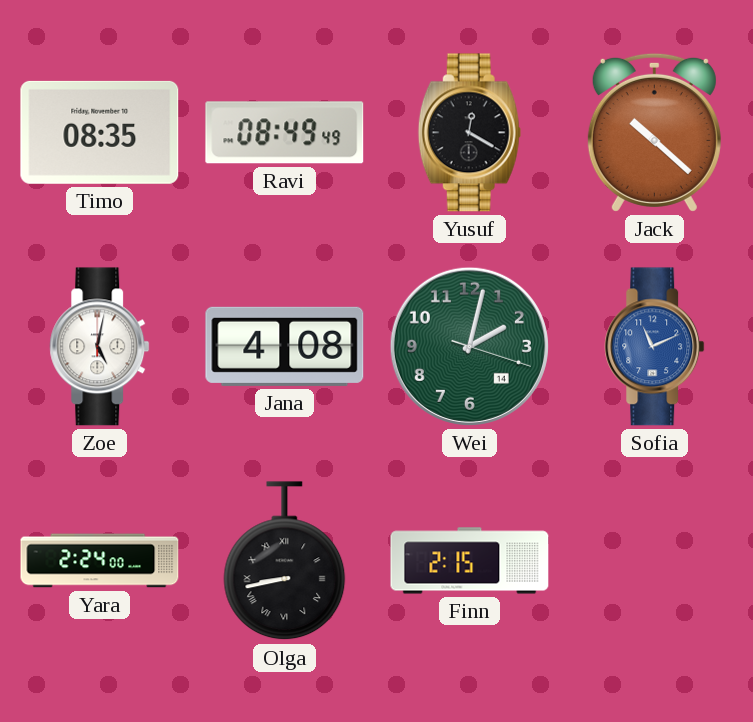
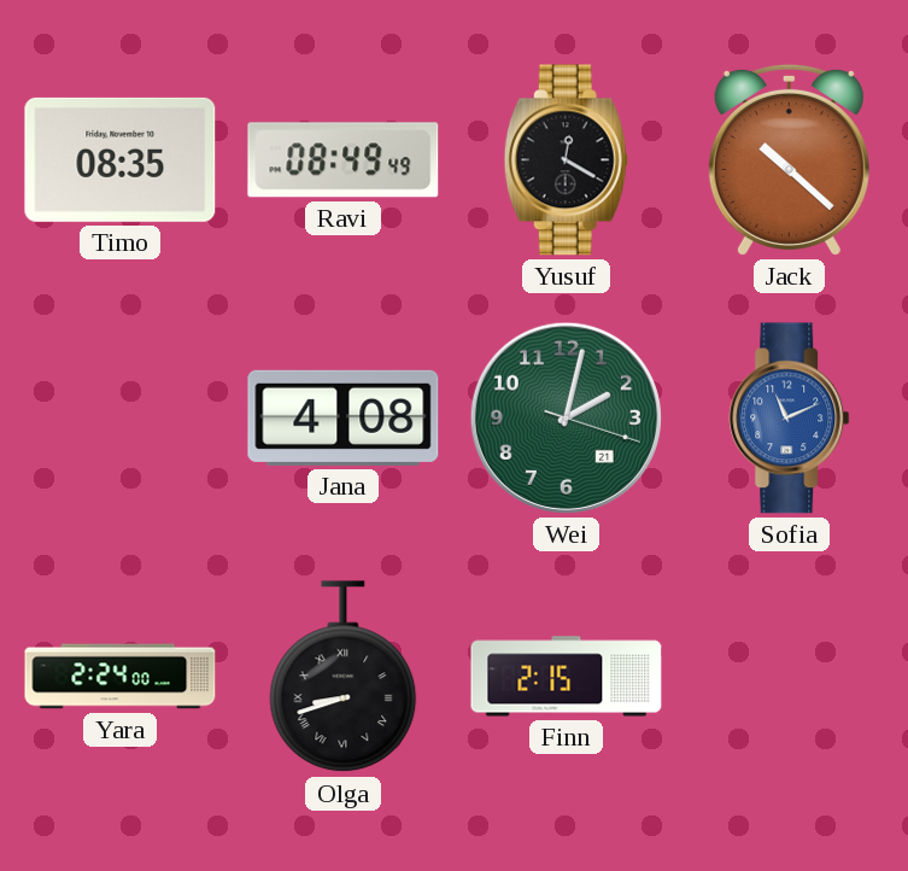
Zoe: 5:02 -> none (100, 347)
Wei date: 14 -> 21 (566, 417)
Olga: 8:43 -> 8:42 (344, 677)
